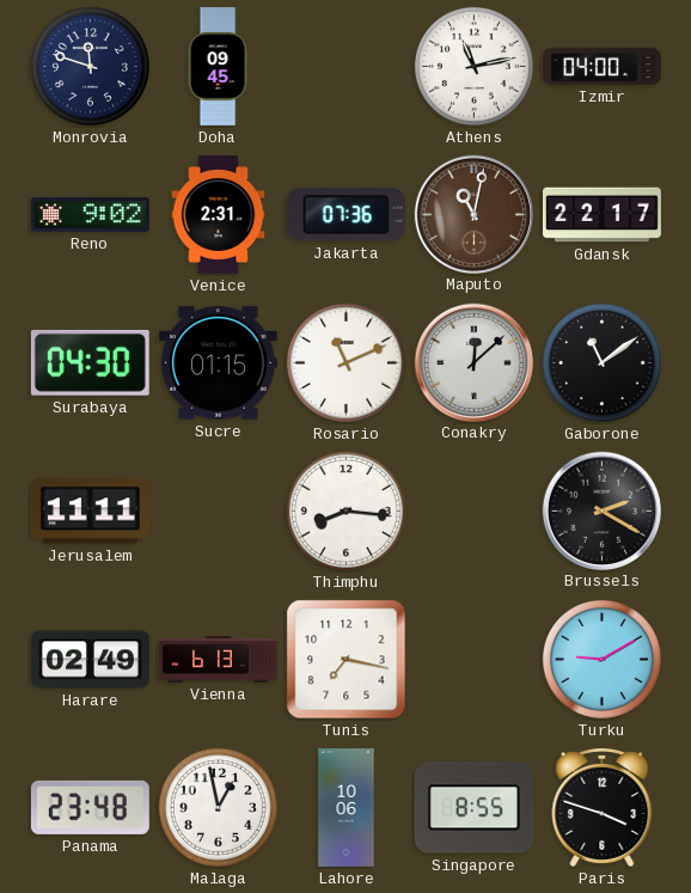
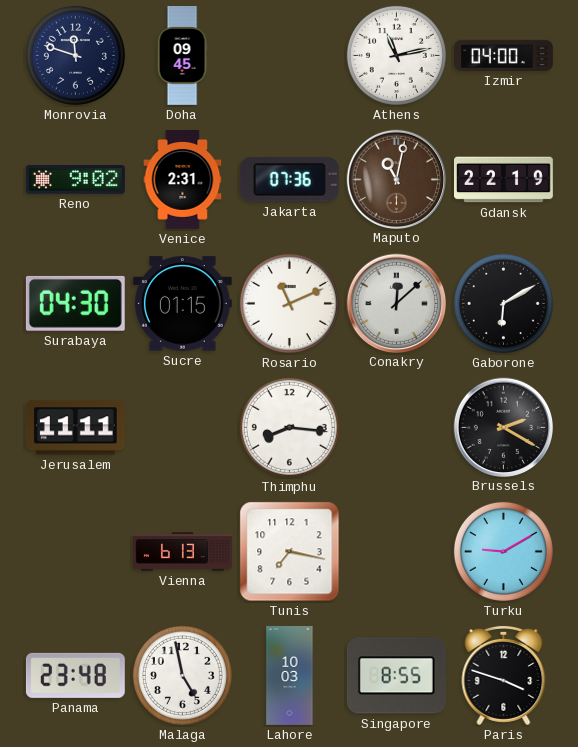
Gdansk: 22:17 -> 22:19 (504, 180)
Gaborone: 11:09 -> 6:10 (503, 303)
Harare: 02:49 -> none (90, 660)
Malaga: 12:58 -> 4:58 (182, 675)
Lahore: 10:06 -> 10:03 (290, 676)
